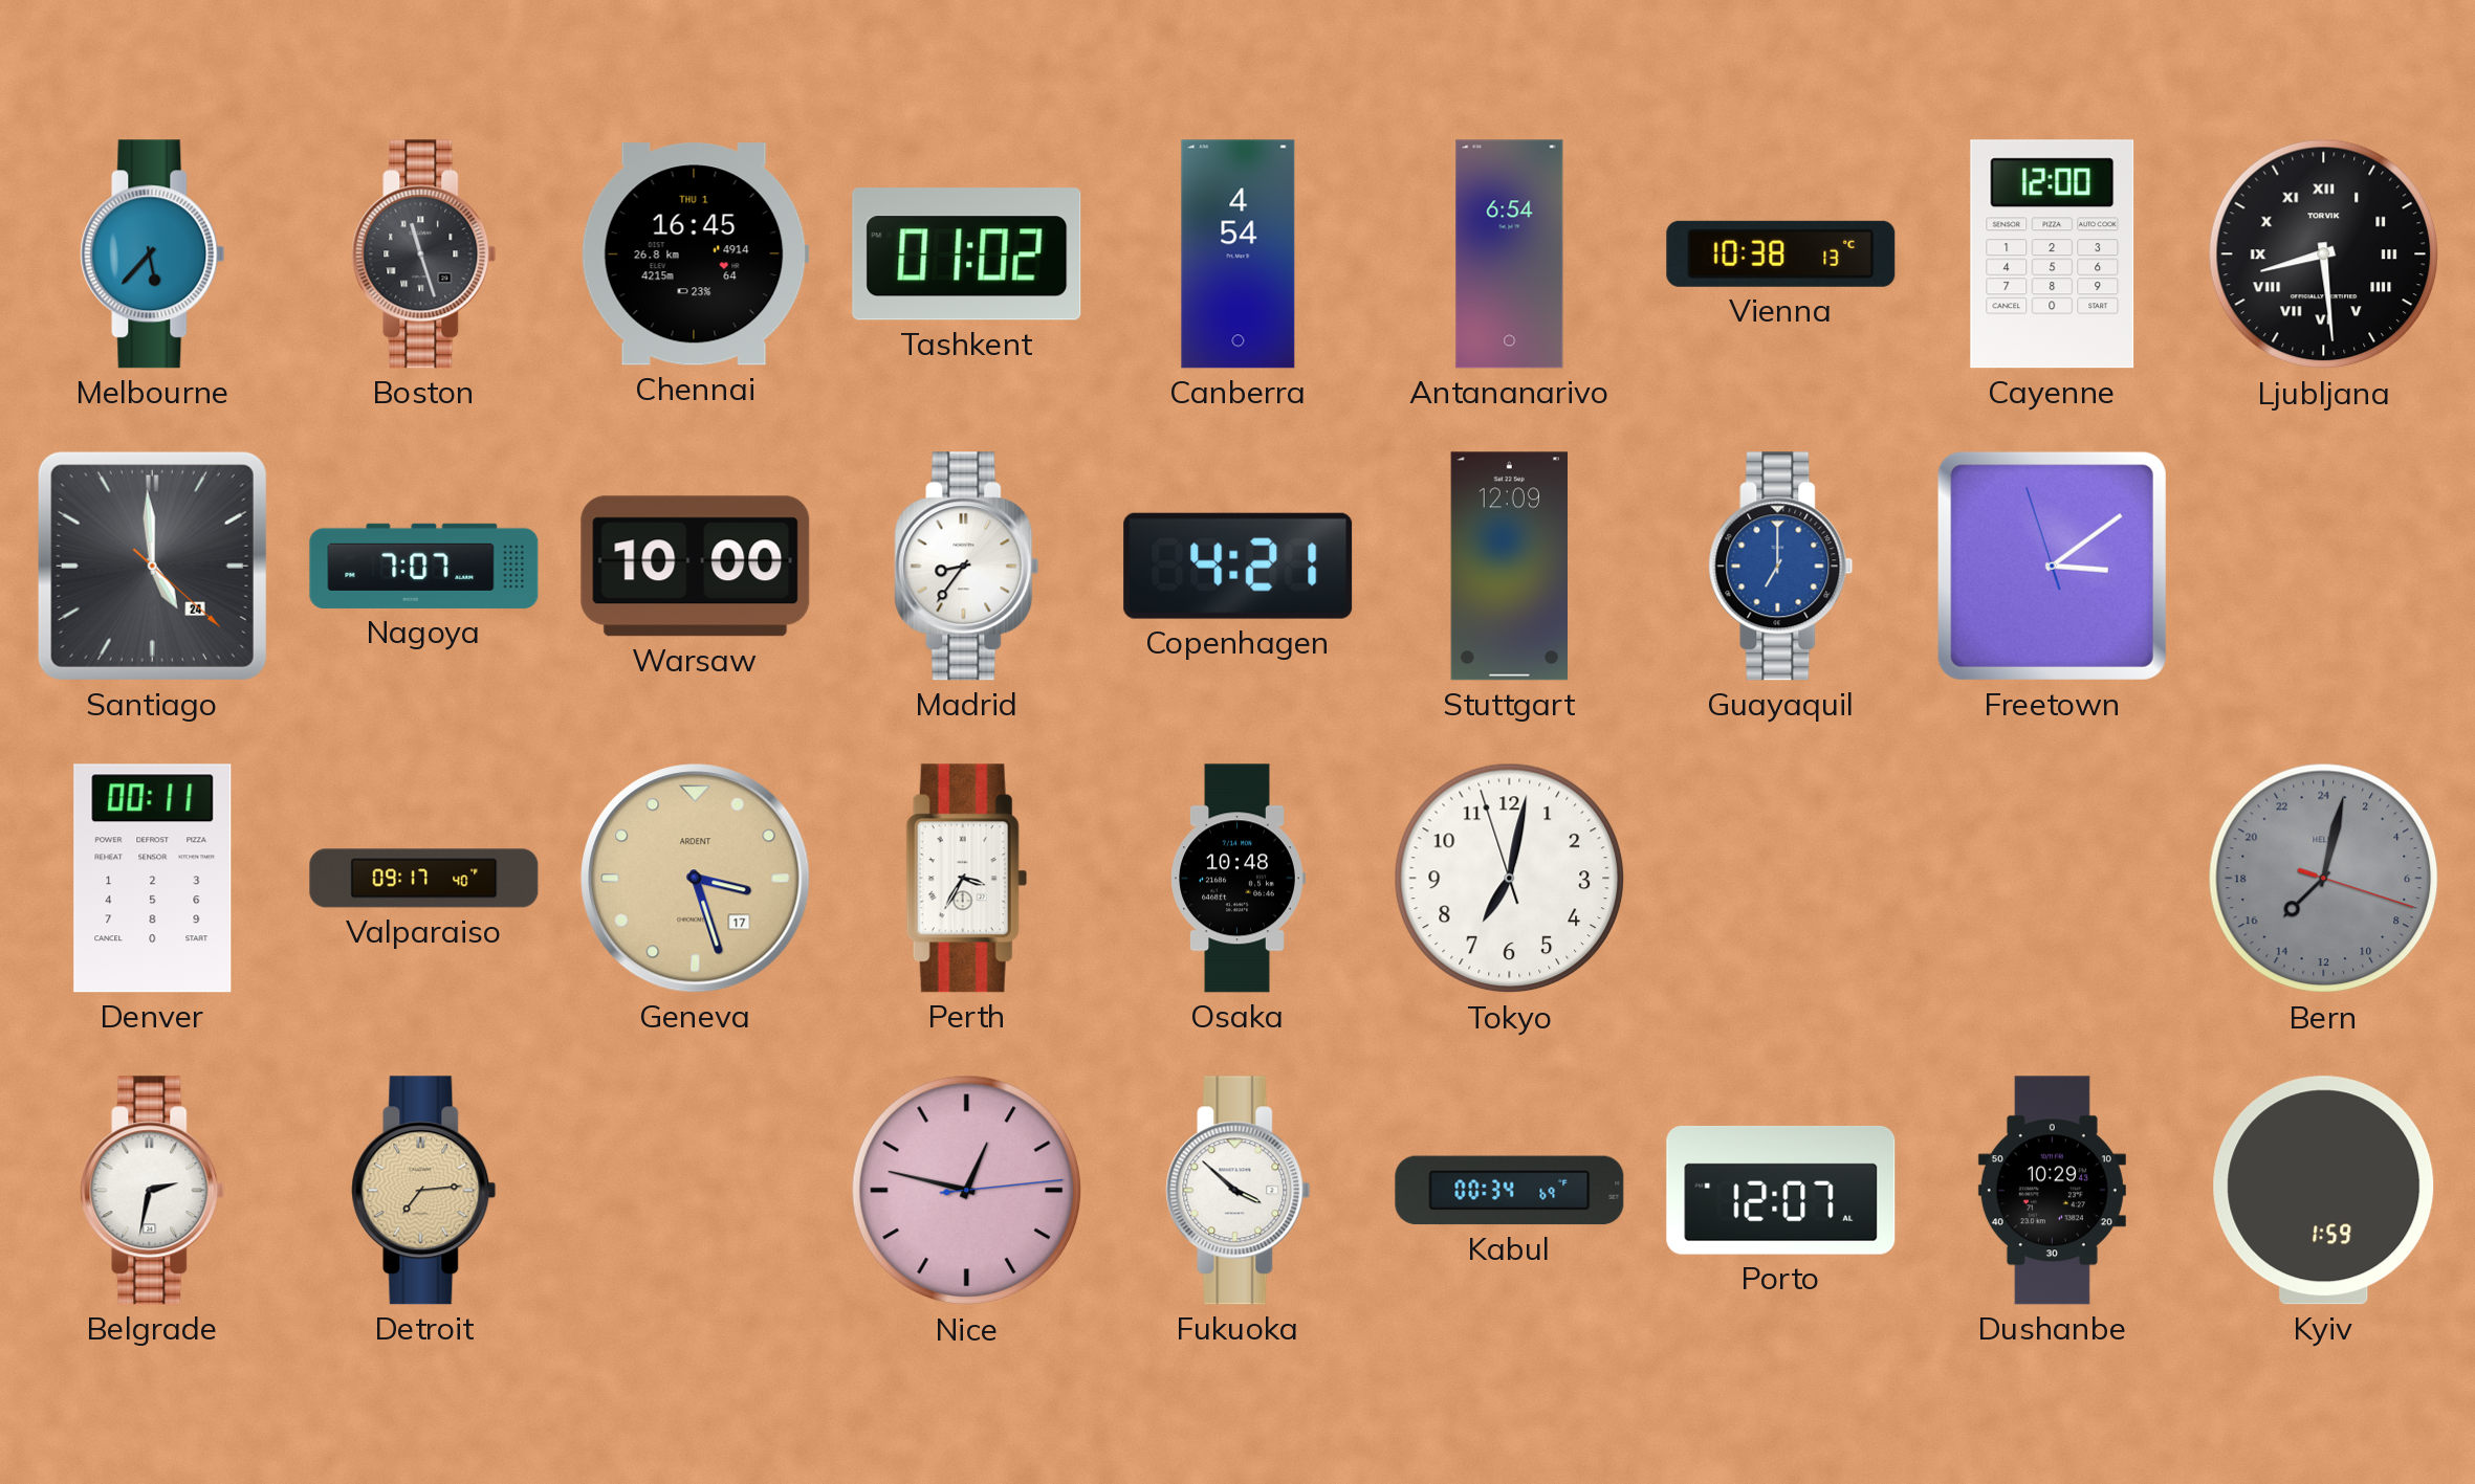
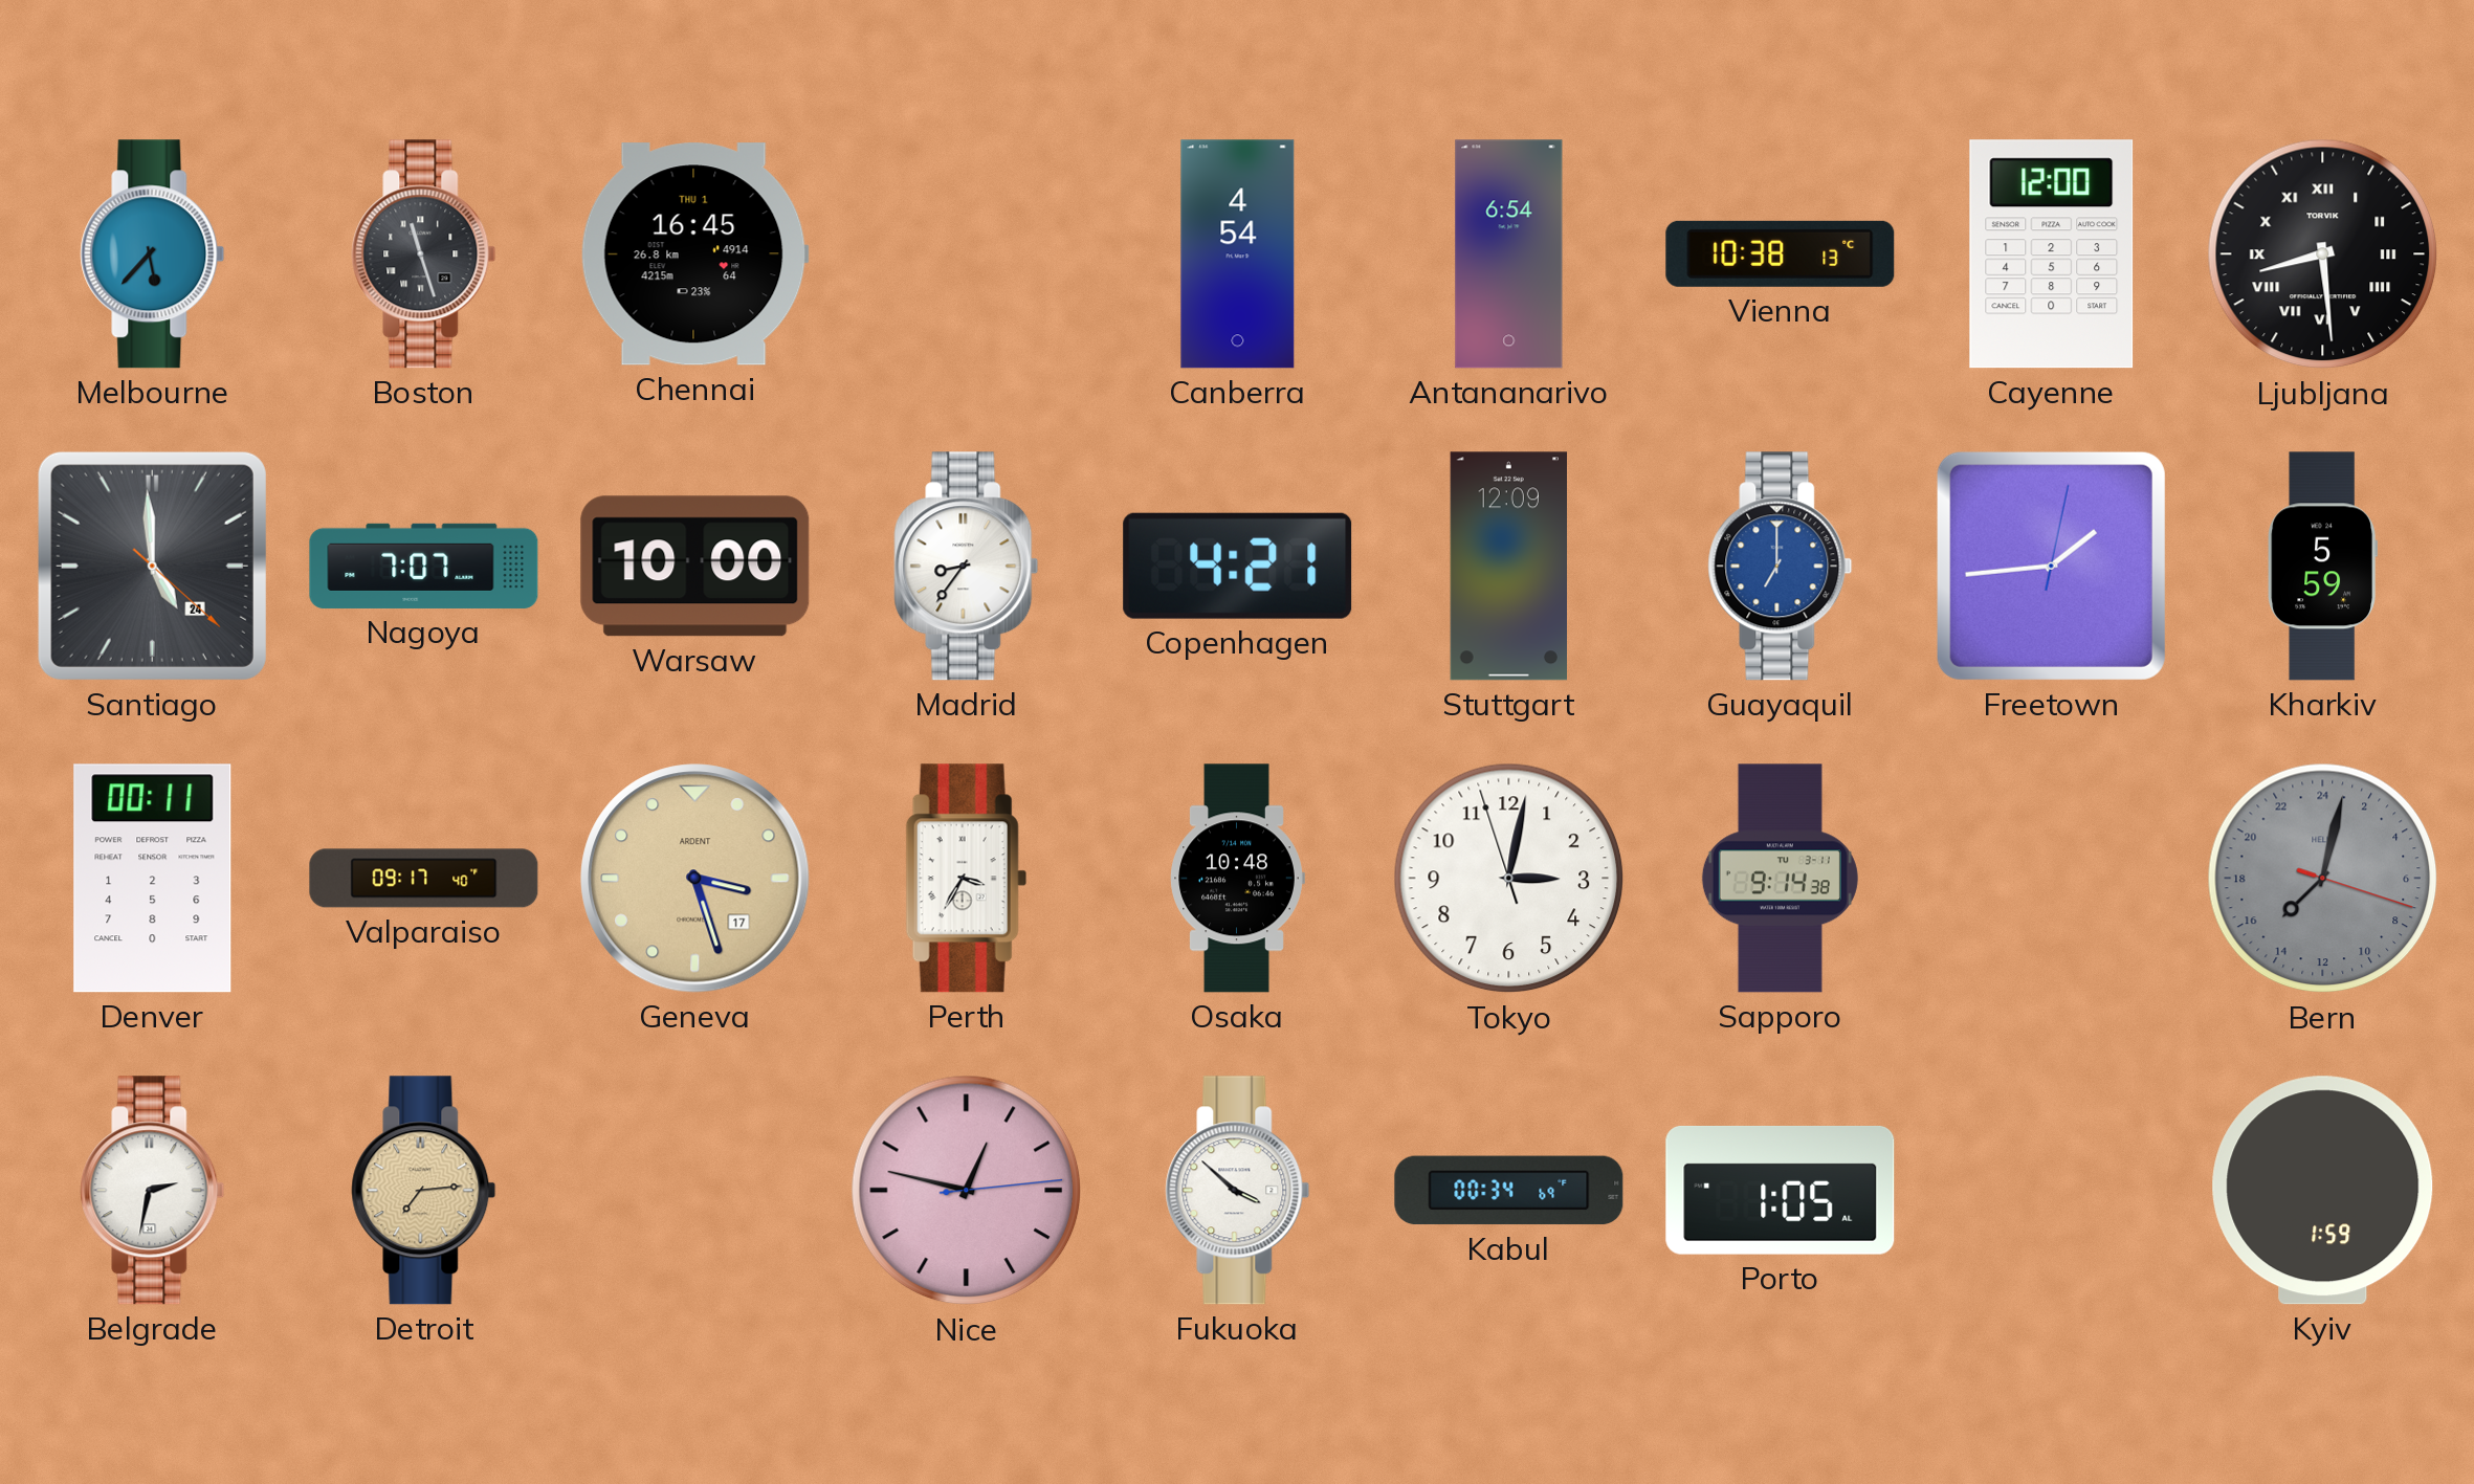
Tashkent: 01:02 -> none (967, 254)
Freetown: 3:08 -> 1:44 (2051, 566)
Kharkiv: none -> 5:59 (2322, 567)
Tokyo: 7:01 -> 3:01 (1509, 879)
Sapporo: none -> 9:14 (1780, 879)
Porto: 12:07 -> 1:05 (1781, 1190)
Dushanbe: 10:29 -> none (2052, 1191)
